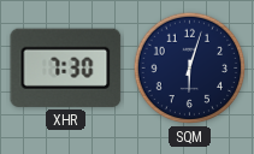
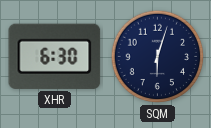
XHR: 7:30 -> 6:30 (55, 56)
